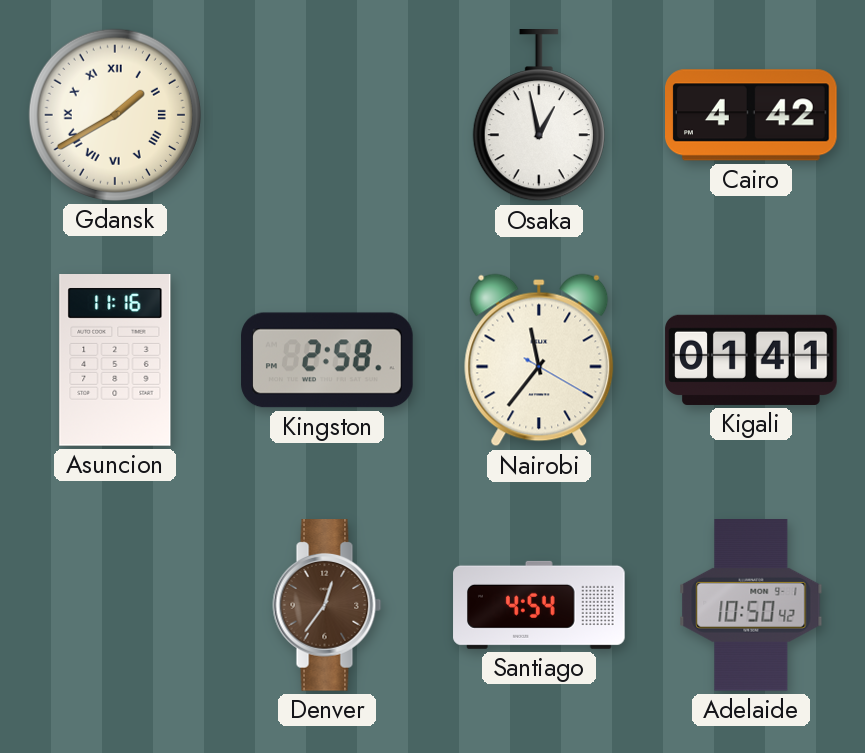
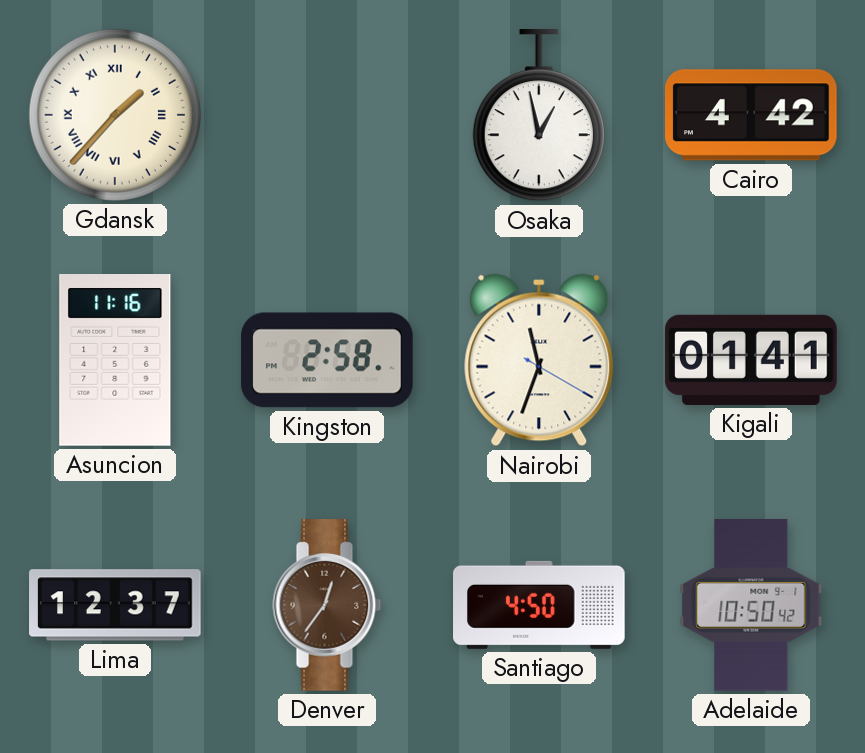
Gdansk: 1:40 -> 1:37 (115, 115)
Nairobi: 11:36 -> 11:33 (539, 360)
Lima: none -> 12:37 (115, 605)
Santiago: 4:54 -> 4:50 (539, 605)
